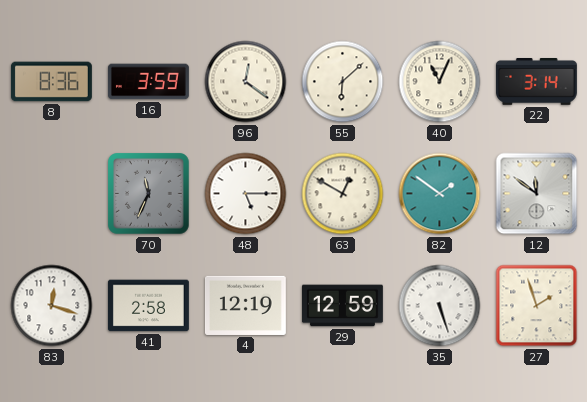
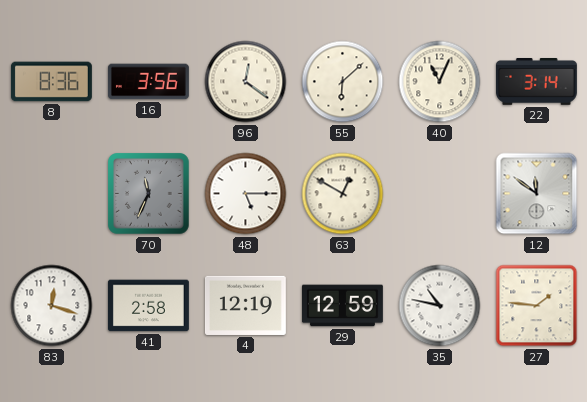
16: 3:59 -> 3:56 (149, 82)
82: 1:51 -> none (440, 194)
35: 5:27 -> 10:47 (440, 306)
27: 1:57 -> 1:46 (537, 306)
